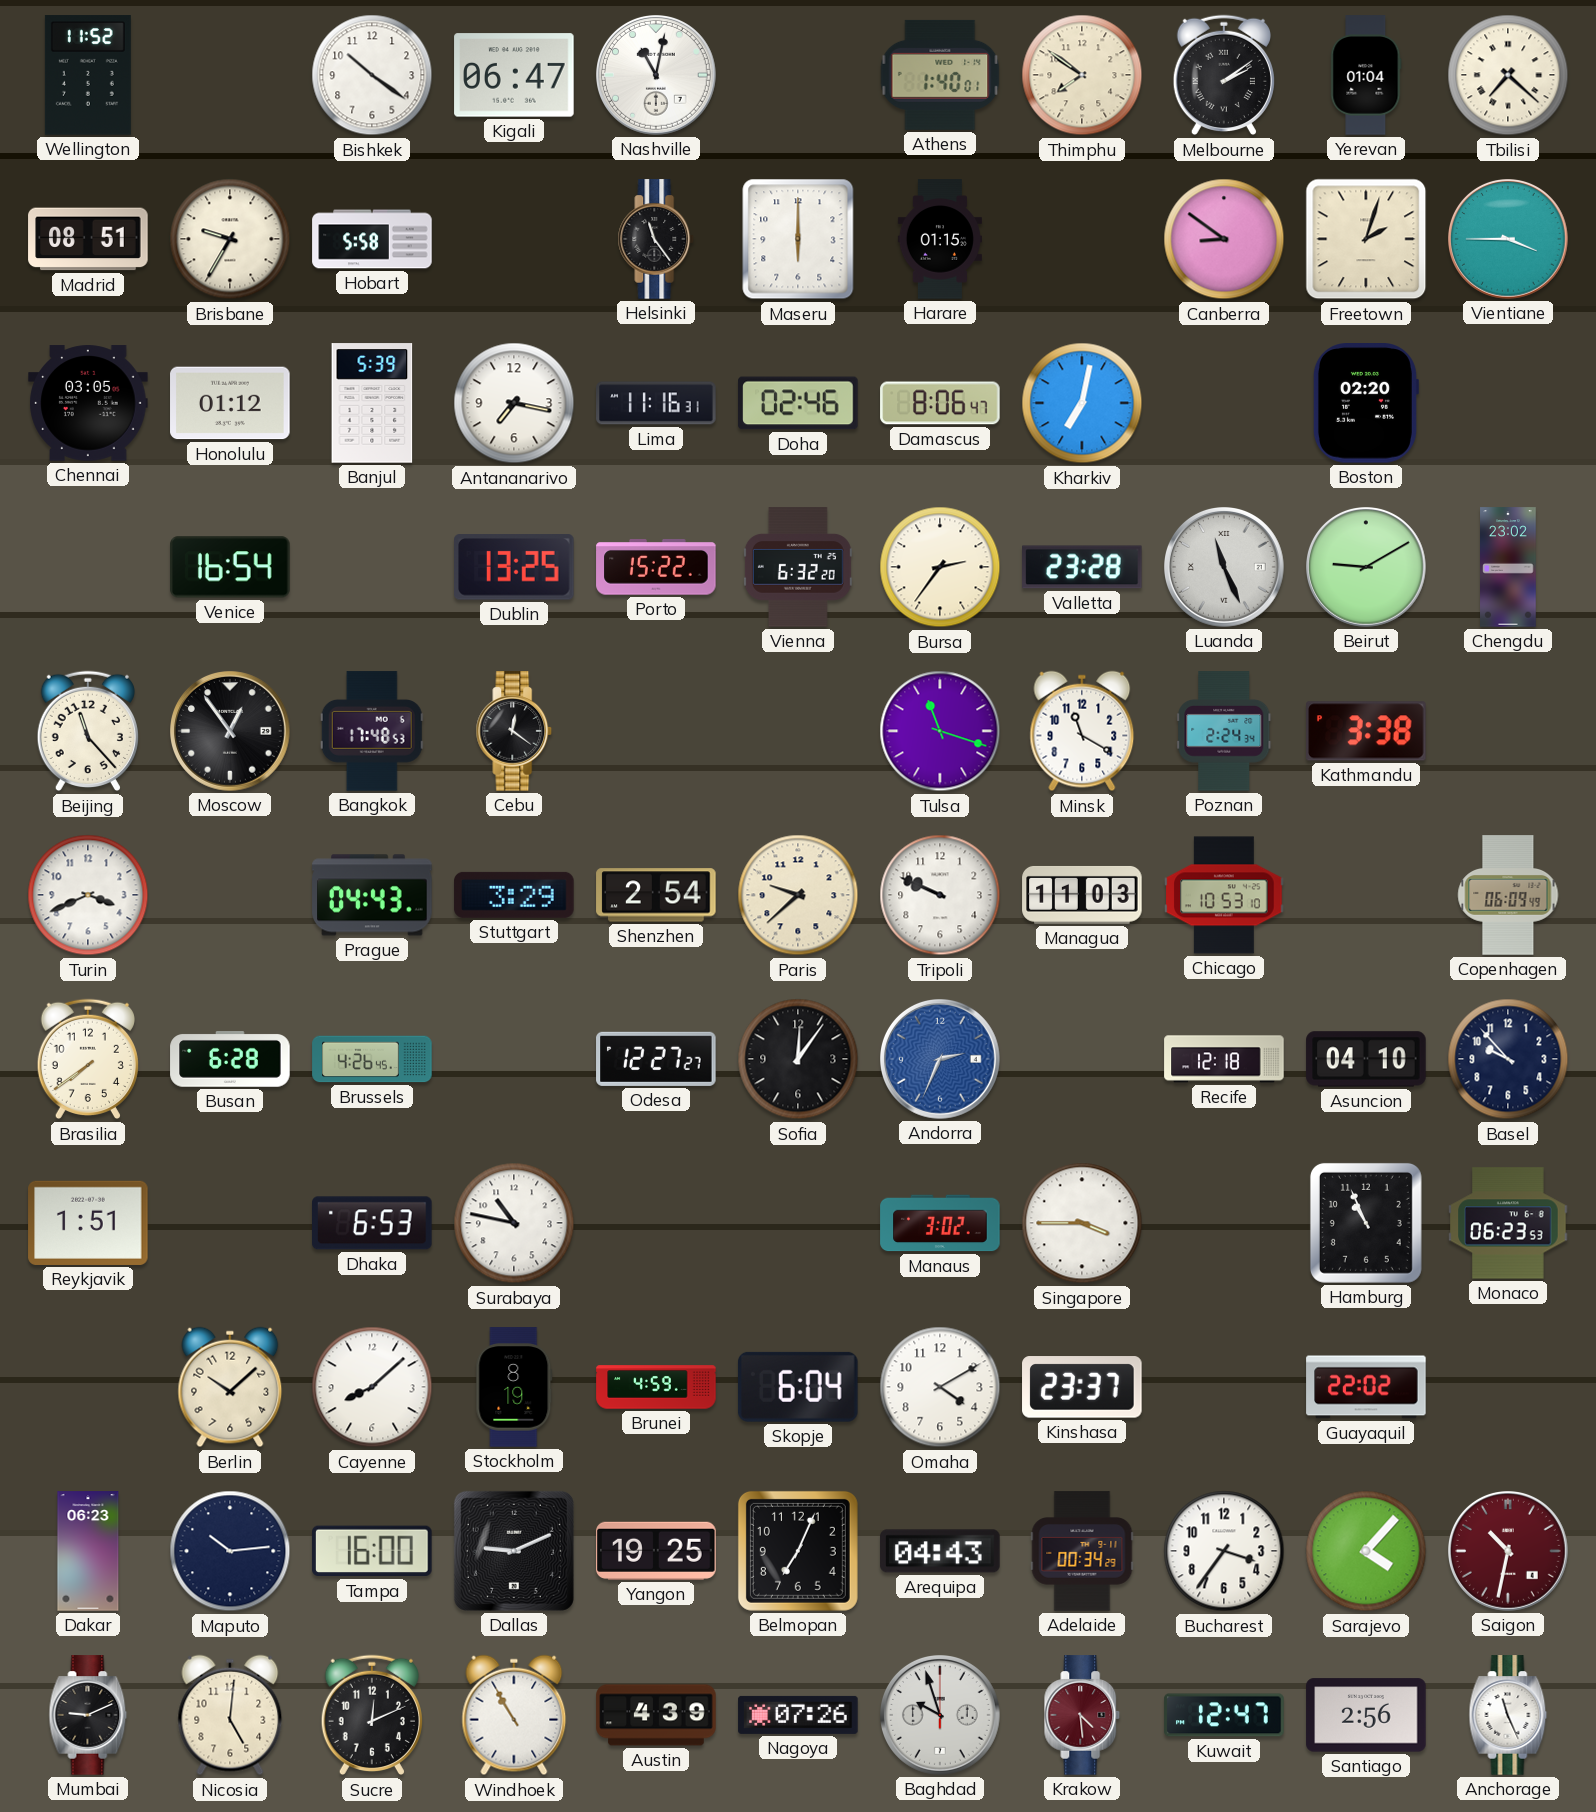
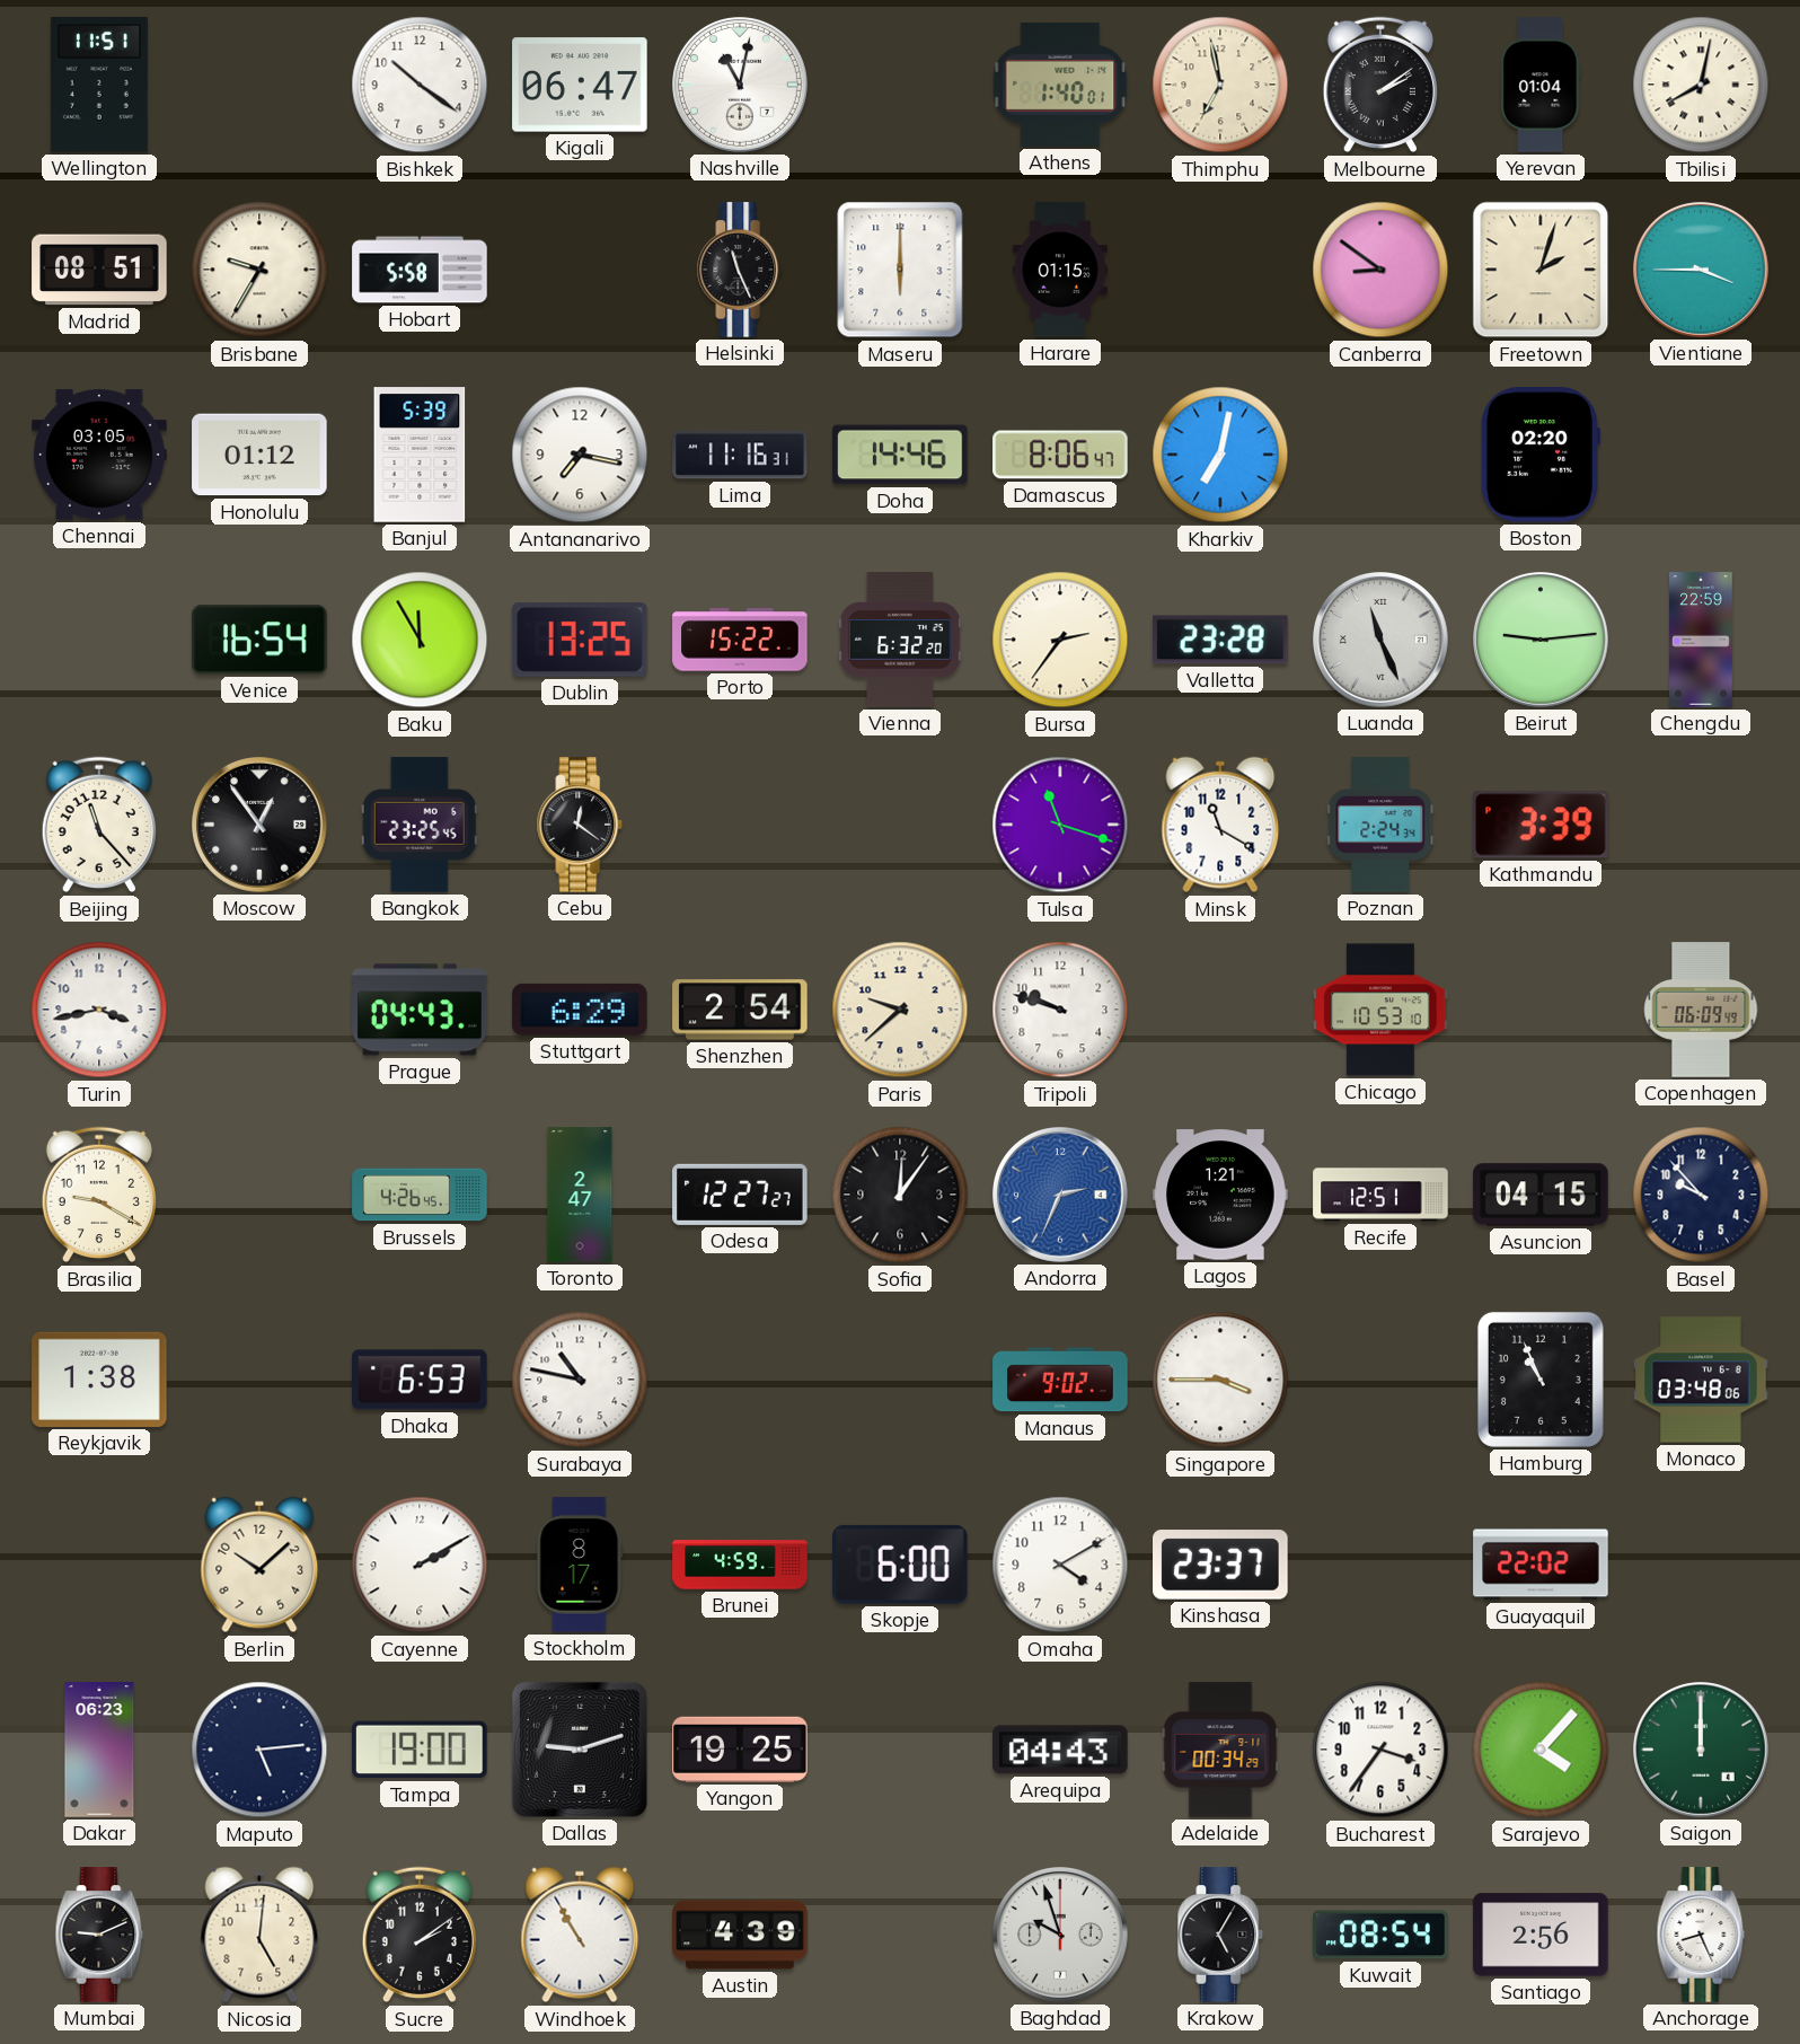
Wellington: 11:52 -> 11:51 (99, 85)
Thimphu: 7:51 -> 6:58 (1220, 85)
Tbilisi: 7:22 -> 8:02 (1701, 85)
Helsinki: 11:24 -> 11:26 (740, 270)
Doha: 02:46 -> 14:46 (900, 455)
Baku: none -> 11:55 (420, 640)
Beirut: 9:10 -> 9:14 (1542, 641)
Chengdu: 23:02 -> 22:59 (1701, 640)
Bangkok: 17:48 -> 23:25 (420, 825)
Kathmandu: 3:38 -> 3:39 (1541, 825)
Turin: 3:41 -> 3:43 (99, 1010)
Stuttgart: 3:29 -> 6:29 (580, 1010)
Tripoli: 9:49 -> 9:48 (1060, 1010)
Managua: 11:03 -> none (1082, 895)
Brasilia: 7:39 -> 9:20 (99, 1195)
Busan: 6:28 -> none (230, 1059)
Toronto: none -> 2:47 (580, 1195)
Lagos: none -> 1:21 (1220, 1195)
Recife: 12:18 -> 12:51 (1380, 1195)
Asuncion: 04:10 -> 04:15 (1541, 1195)
Reykjavik: 1:51 -> 1:38 (99, 1380)
Manaus: 3:02 -> 9:02 (1060, 1380)
Monaco: 06:23 -> 03:48 (1701, 1380)
Cayenne: 8:08 -> 2:10 (420, 1565)
Stockholm: 8:19 -> 8:17 (580, 1565)
Skopje: 6:04 -> 6:00 (900, 1565)
Maputo: 10:14 -> 5:14 (259, 1750)
Tampa: 16:00 -> 19:00 (421, 1750)
Dallas: 9:11 -> 9:12 (580, 1750)
Belmopan: 7:04 -> none (798, 1551)
Saigon: 10:32 -> 12:00 (1702, 1751)
Saigon dial: burgundy -> green (1702, 1751)
Sucre: 12:11 -> 2:09 (420, 1935)
Nagoya: 07:26 -> none (798, 1715)
Krakow: 4:29 -> 5:05 (1220, 1935)
Krakow dial: burgundy -> black (1220, 1935)
Kuwait: 12:47 -> 08:54 (1380, 1935)
Anchorage: 11:26 -> 8:26 (1701, 1935)
